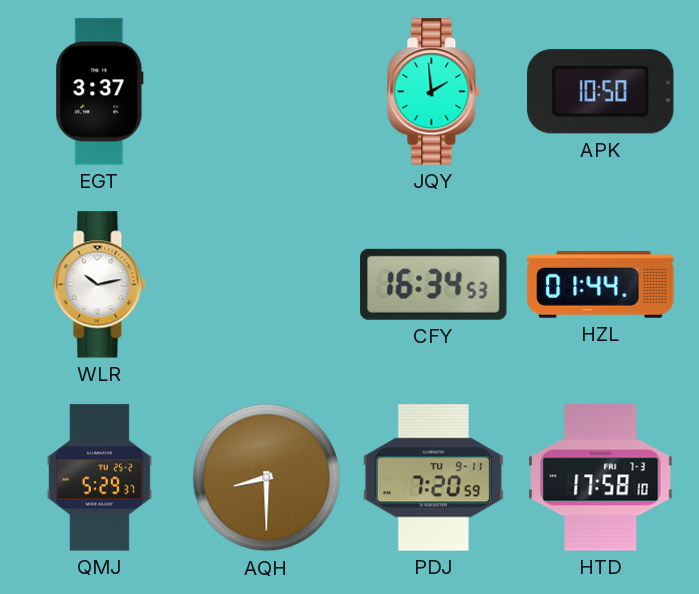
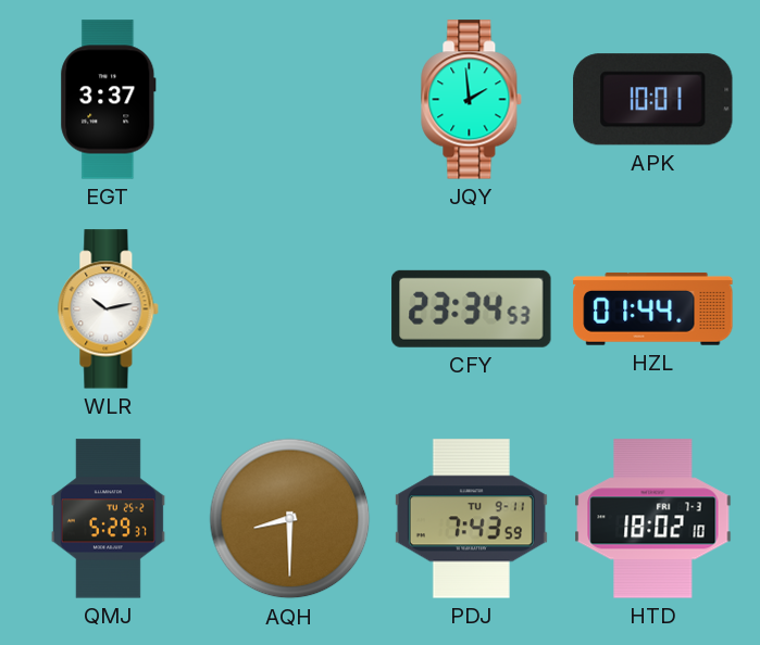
APK: 10:50 -> 10:01 (653, 100)
CFY: 16:34 -> 23:34 (472, 308)
PDJ: 7:20 -> 7:43 (471, 519)
HTD: 17:58 -> 18:02 (653, 519)
